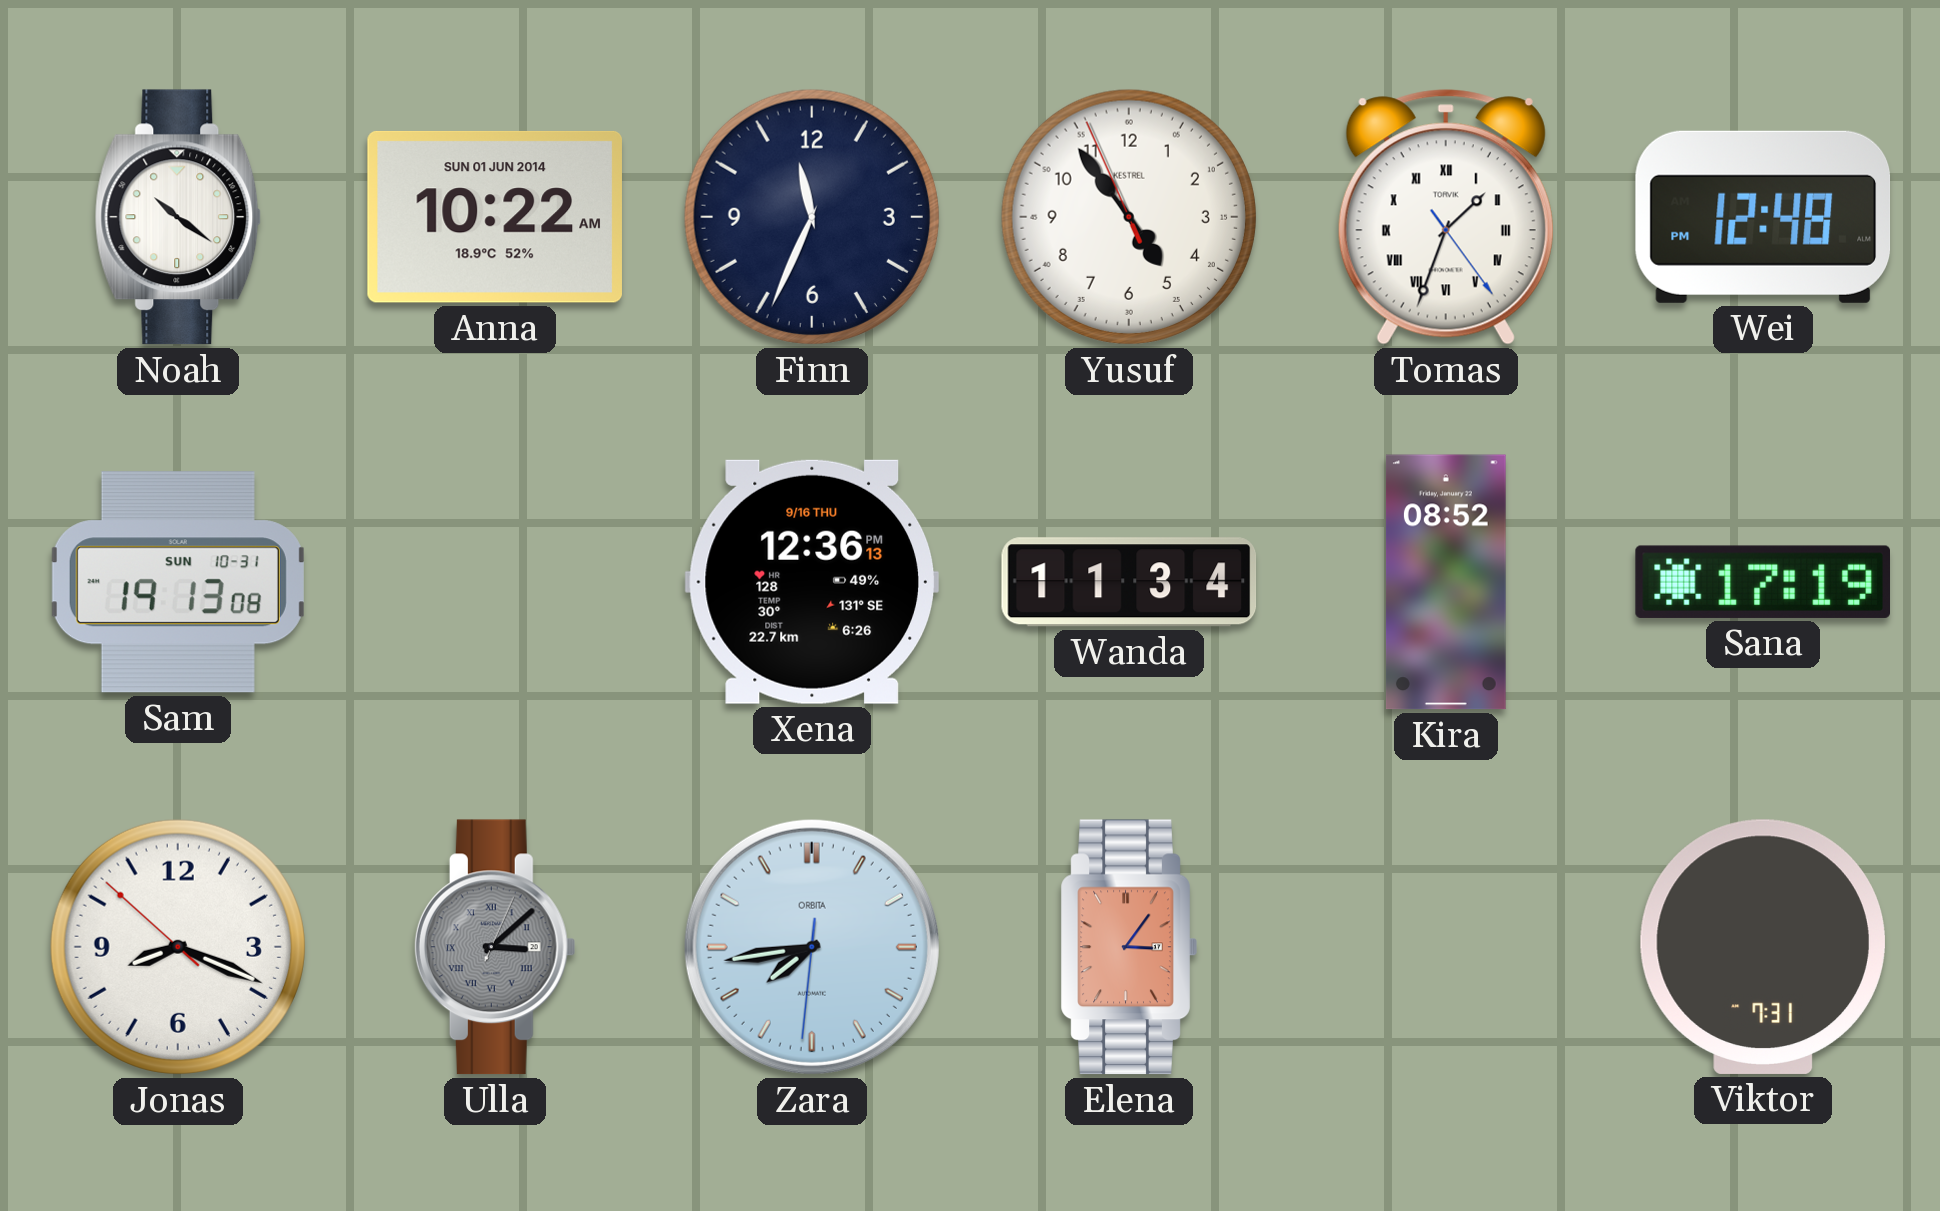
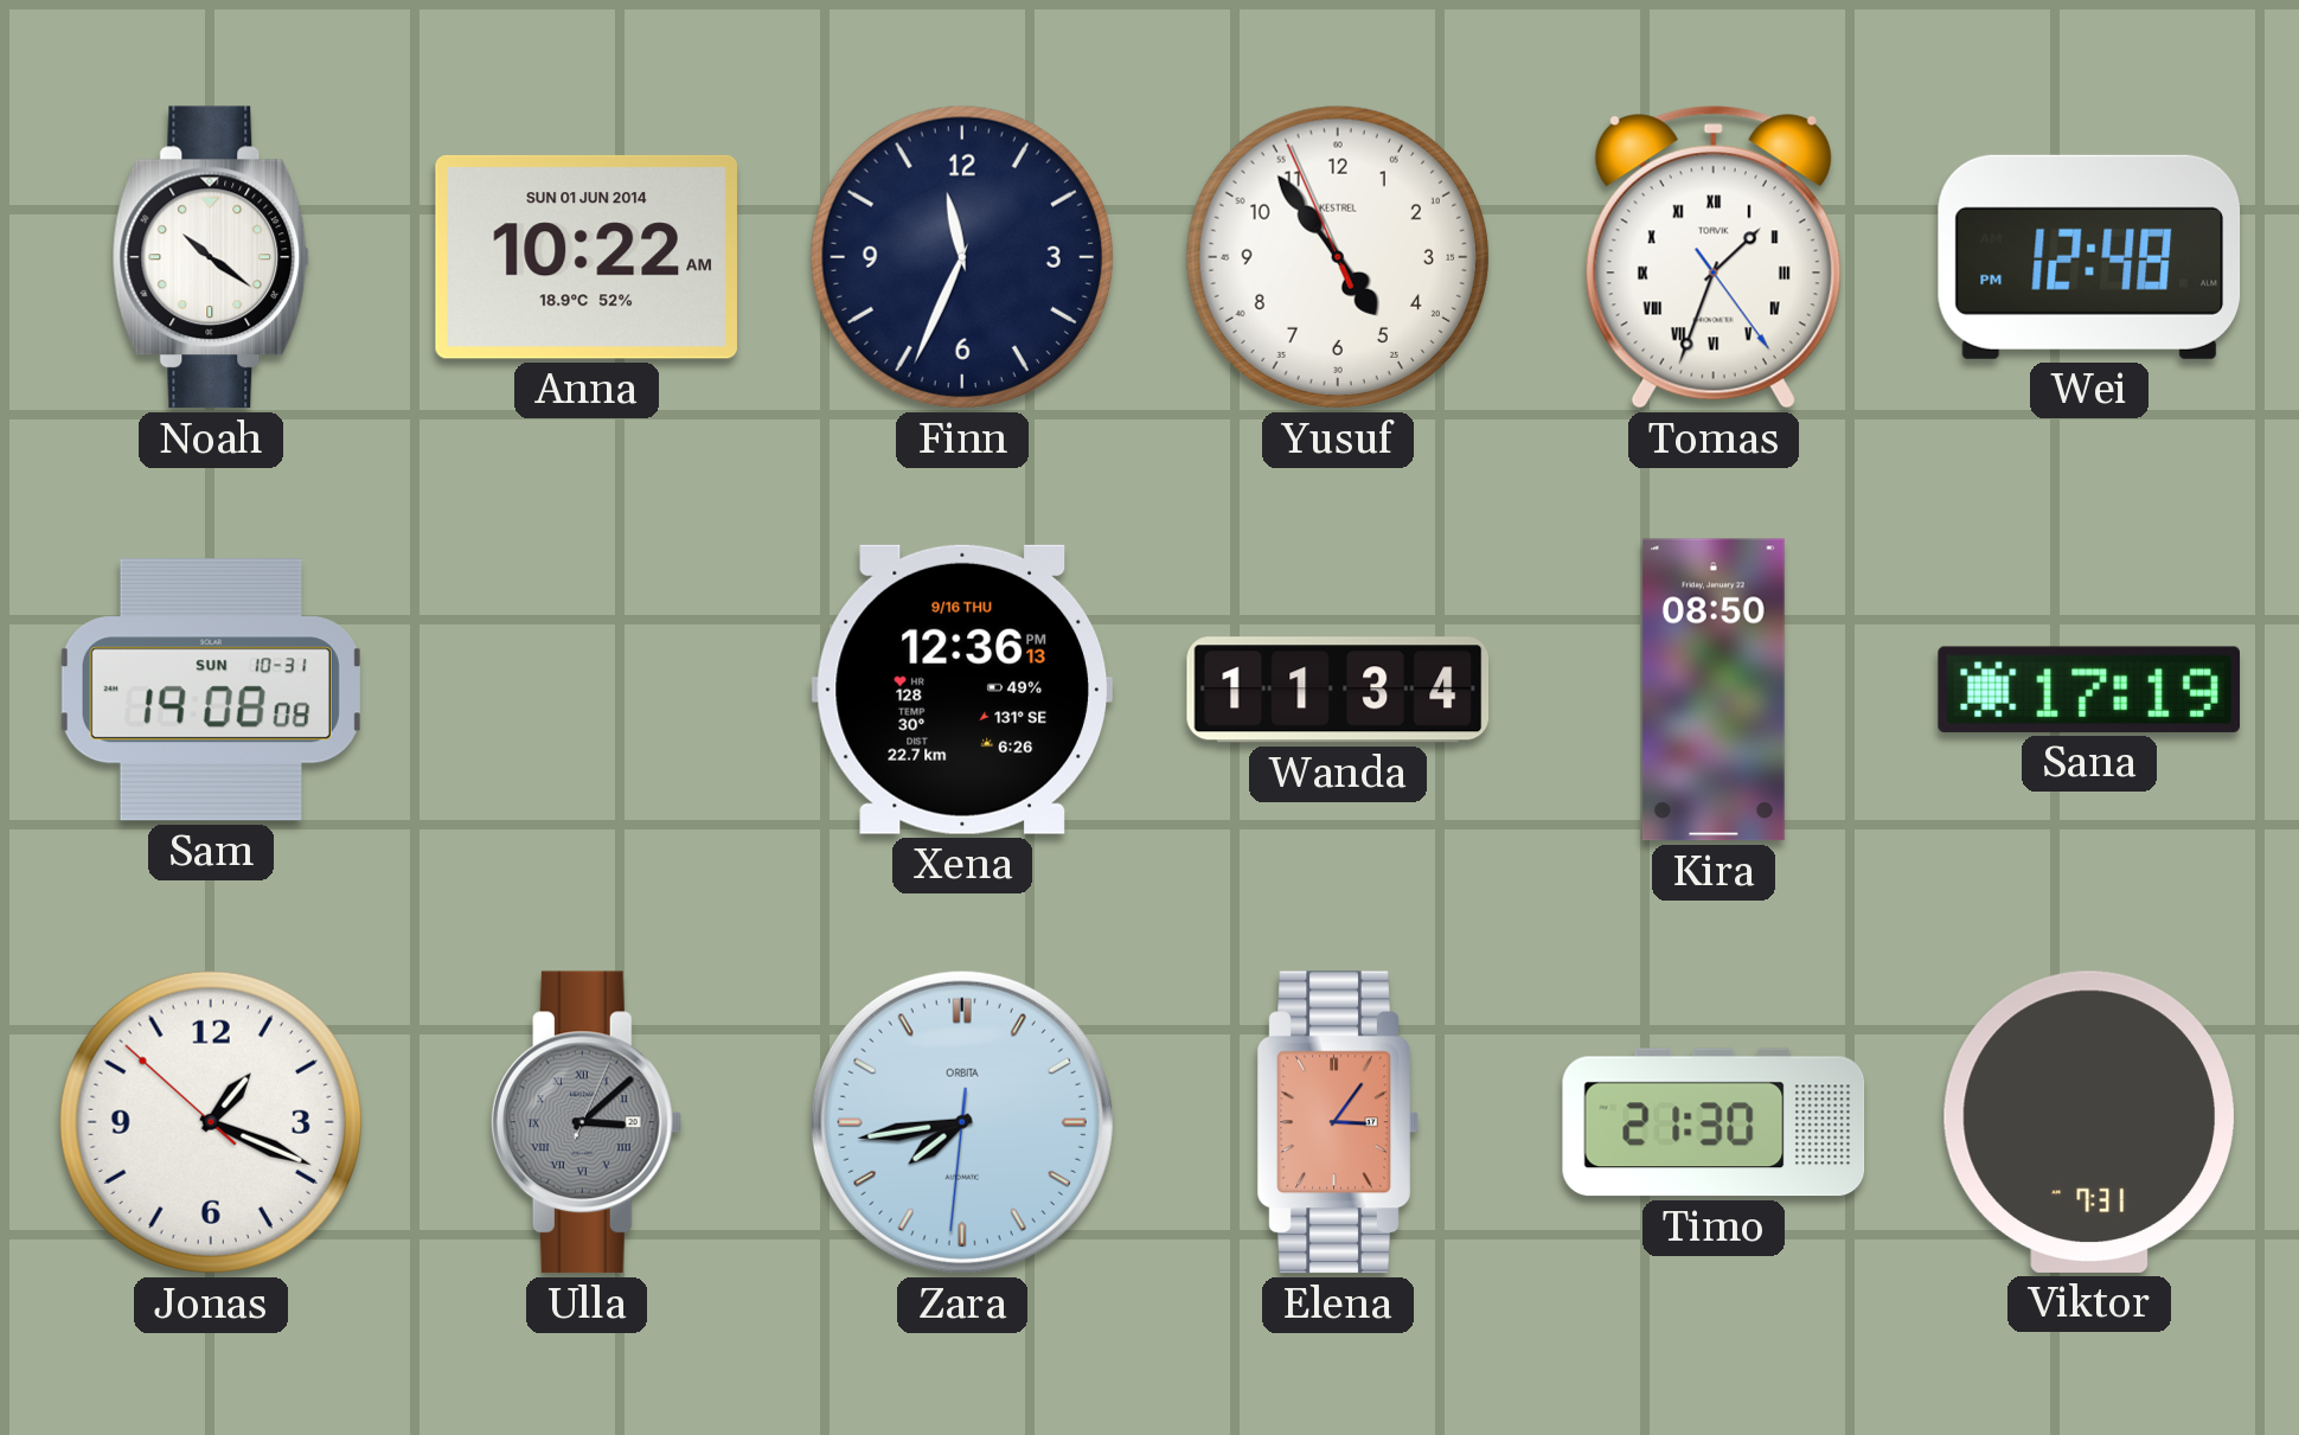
Sam: 19:13 -> 19:08 (211, 690)
Kira: 08:52 -> 08:50 (1714, 690)
Jonas: 8:18 -> 1:18 (211, 1122)
Timo: none -> 21:30 (1714, 1122)
